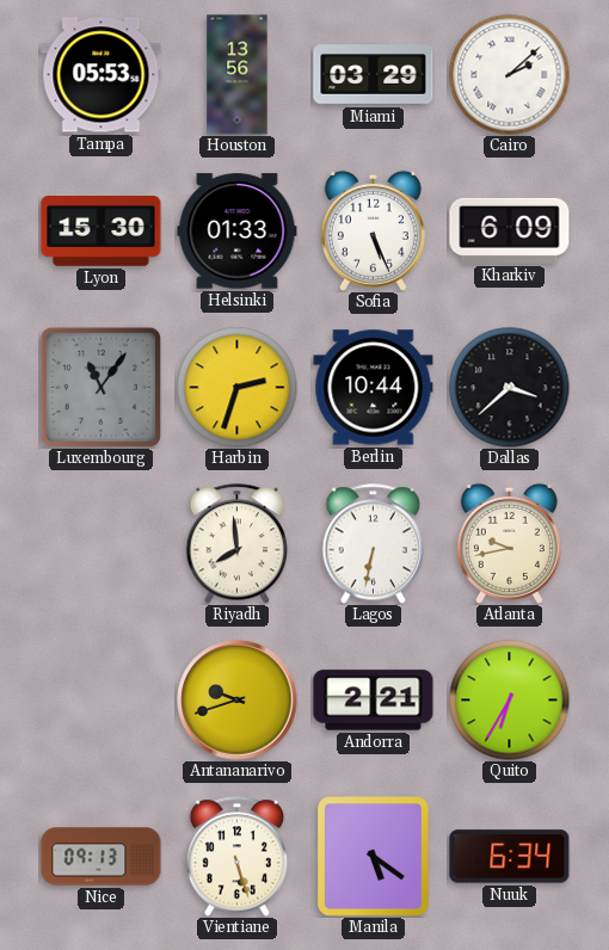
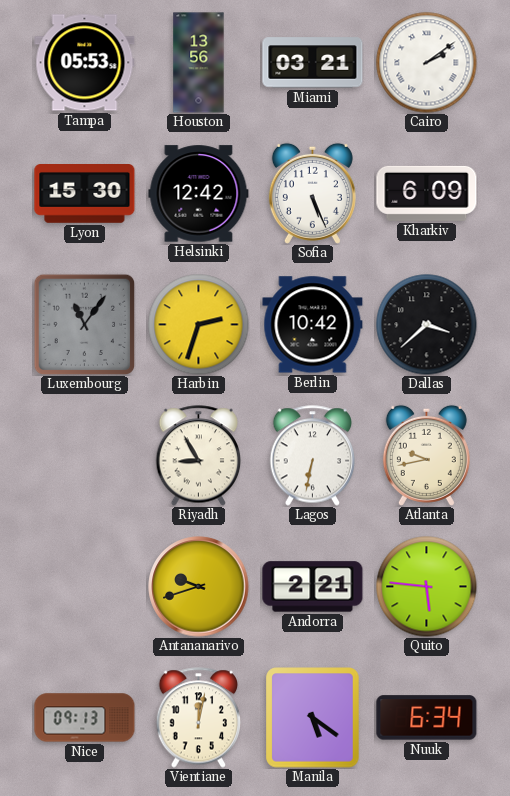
Miami: 03:29 -> 03:21 (313, 63)
Cairo: 2:08 -> 2:09 (427, 63)
Helsinki: 01:33 -> 12:42 (199, 194)
Berlin: 10:44 -> 10:42 (313, 325)
Riyadh: 7:59 -> 8:55 (199, 456)
Quito: 6:35 -> 5:46 (427, 587)
Vientiane: 5:27 -> 12:02 (199, 718)
